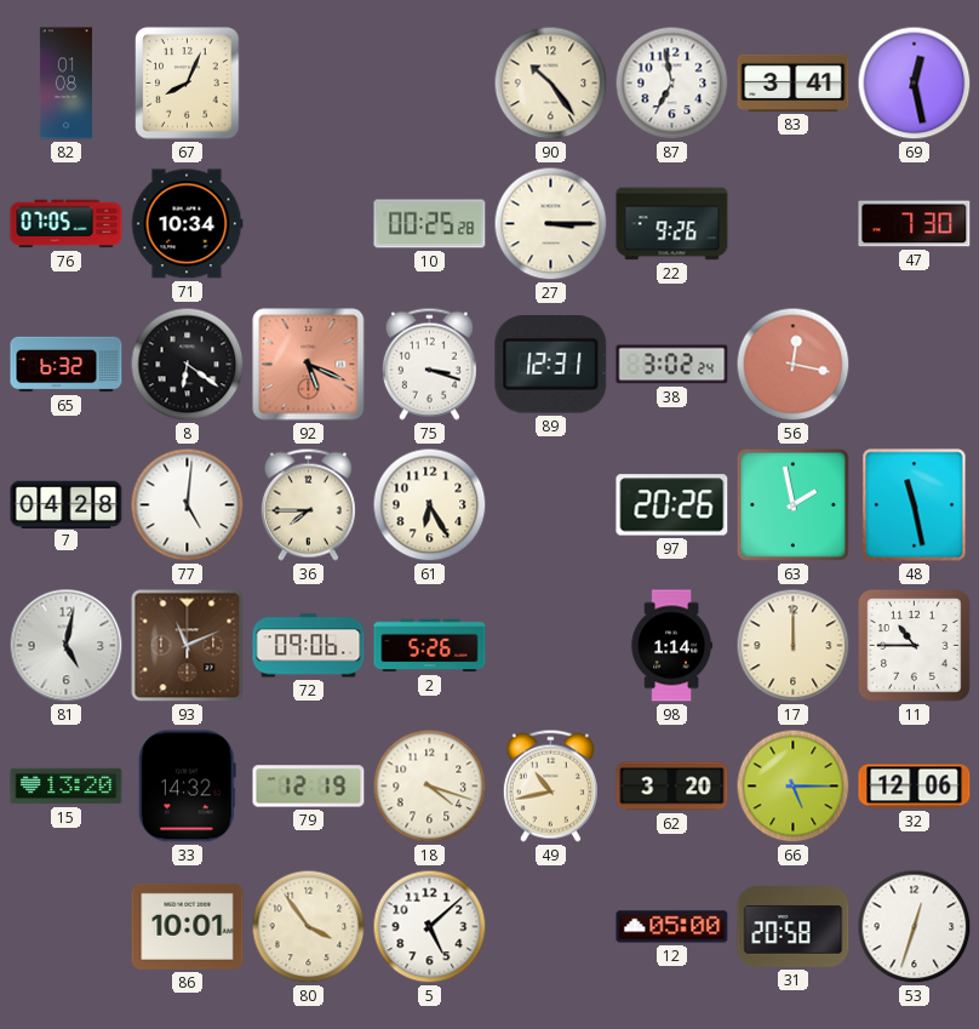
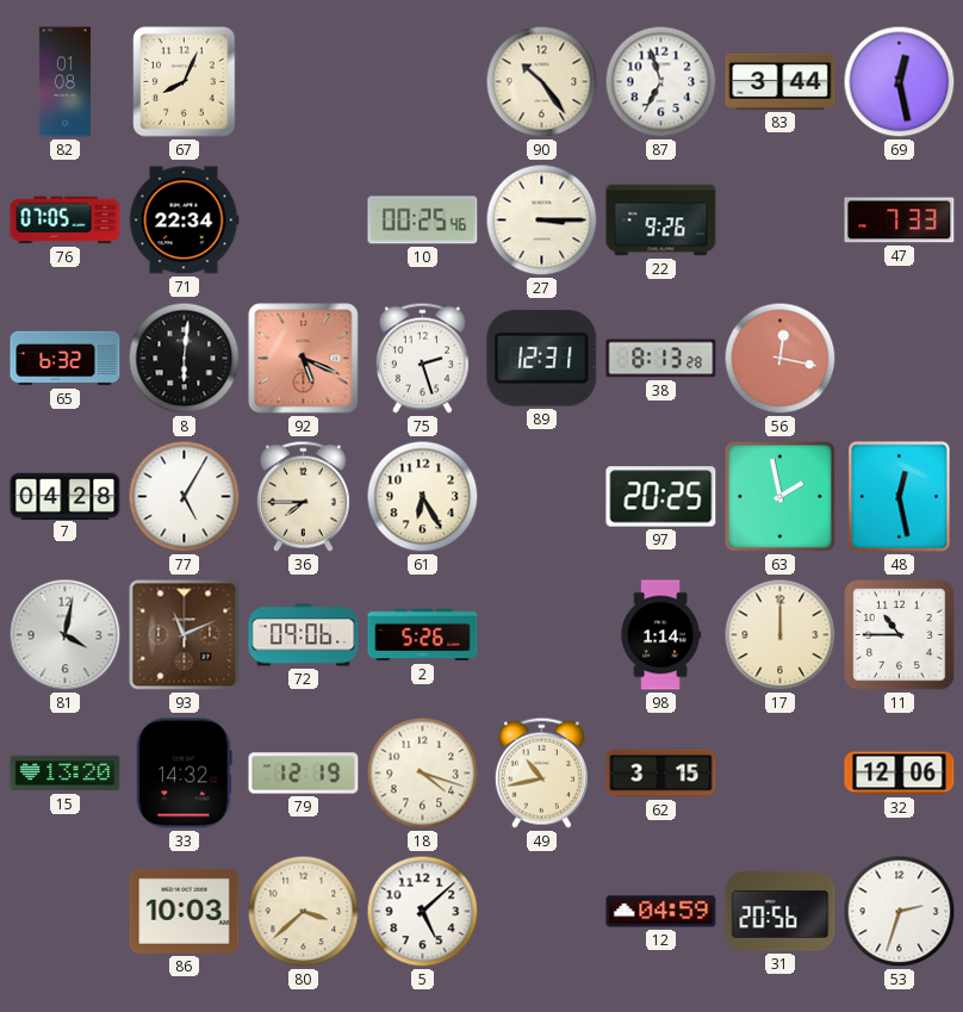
87: 6:58 -> 6:57 (661, 82)
83: 3:41 -> 3:44 (781, 81)
71: 10:34 -> 22:34 (184, 221)
10: 00:25:28 -> 00:25:46 (423, 221)
47: 7:30 -> 7:33 (900, 221)
8: 6:21 -> 6:01 (185, 359)
75: 3:18 -> 2:27 (422, 358)
38: 3:02 -> 8:13 (661, 359)
77: 5:01 -> 5:05 (185, 497)
97: 20:26 -> 20:25 (661, 497)
48: 11:28 -> 12:28 (900, 497)
81: 5:02 -> 4:02 (66, 635)
62: 3:20 -> 3:15 (661, 774)
66: 5:15 -> none (794, 787)
86: 10:01 -> 10:03 (185, 911)
80: 3:54 -> 3:38 (304, 912)
12: 05:00 -> 04:59 (661, 912)
31: 20:58 -> 20:56 (781, 912)
53: 12:33 -> 2:33 (900, 912)
